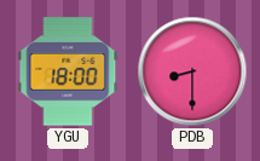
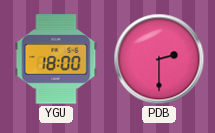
PDB: 8:30 -> 2:30 (159, 59)
